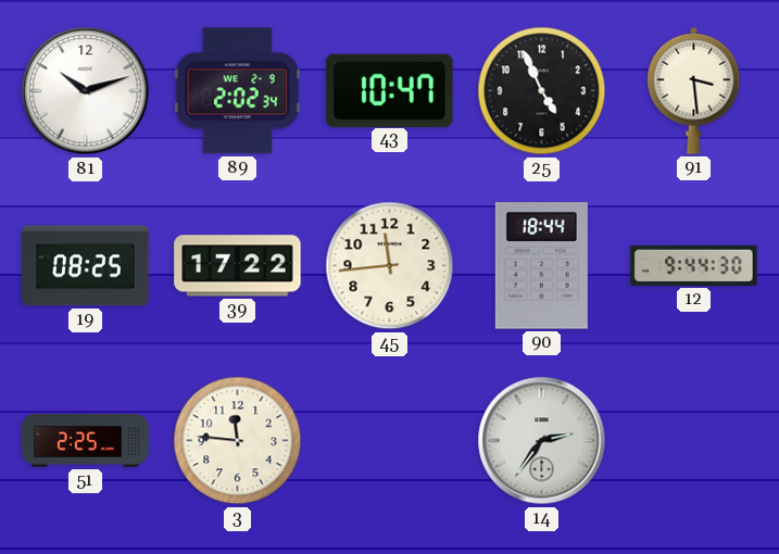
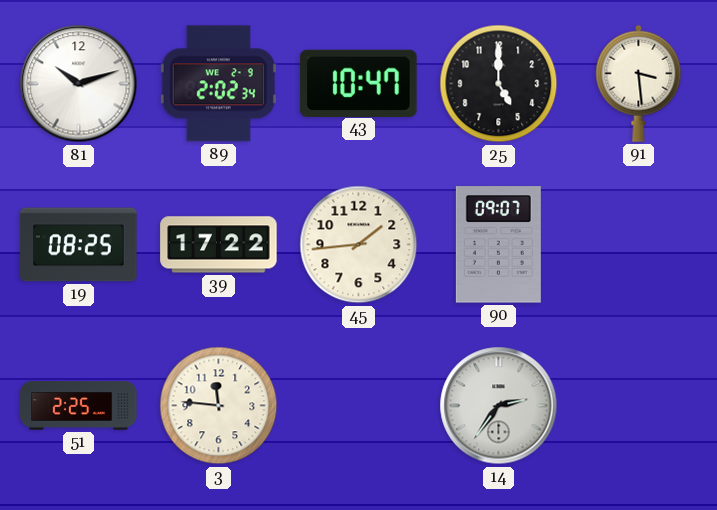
25: 4:56 -> 5:00 (499, 84)
45: 11:44 -> 1:44 (359, 245)
90: 18:44 -> 09:07 (498, 245)
12: 9:44 -> none (694, 265)
